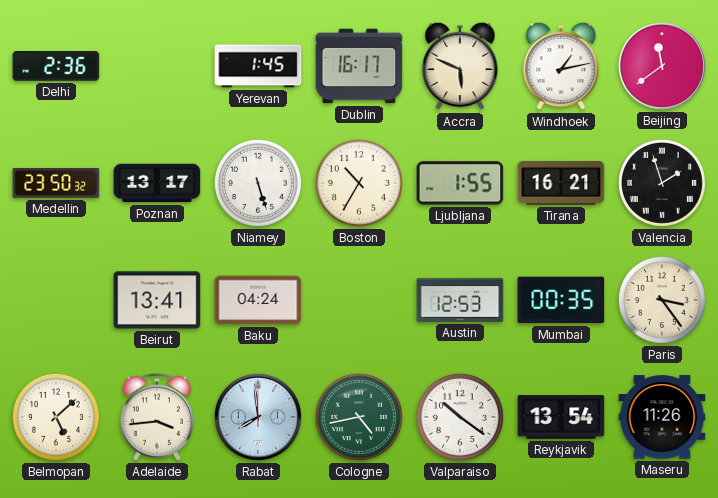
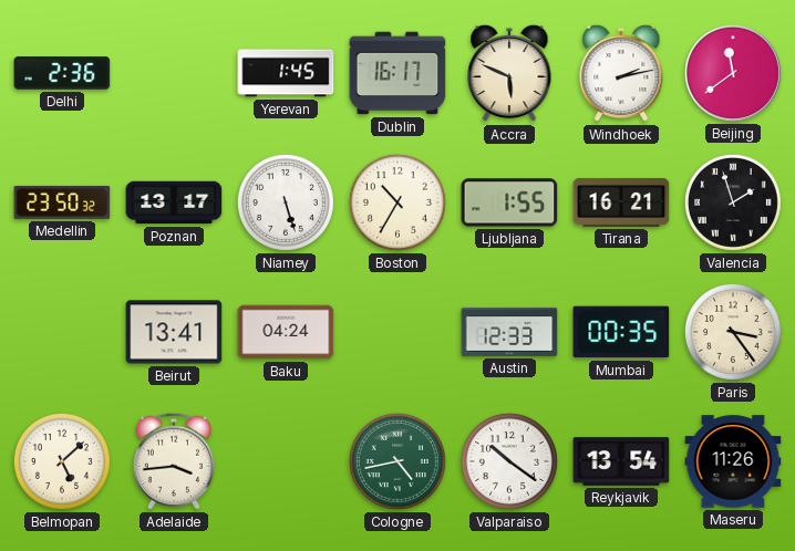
Windhoek: 1:13 -> 2:13 (621, 73)
Austin: 12:53 -> 12:33 (509, 332)
Rabat: 7:59 -> none (258, 417)
